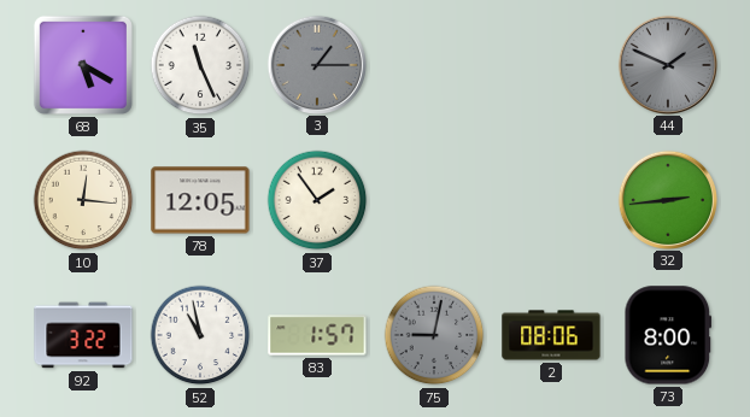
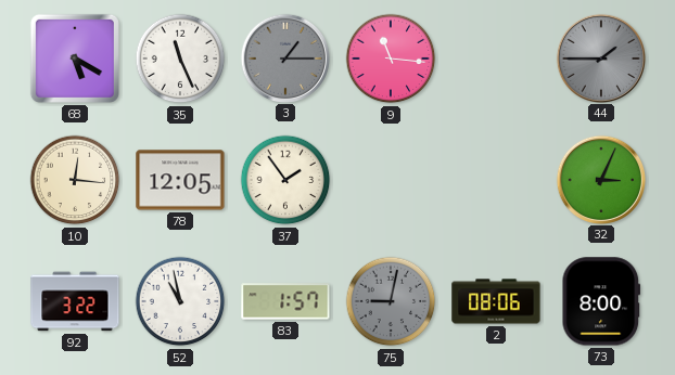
9: none -> 11:16 (391, 59)
44: 1:49 -> 1:45 (600, 57)
32: 2:44 -> 3:04 (600, 179)
